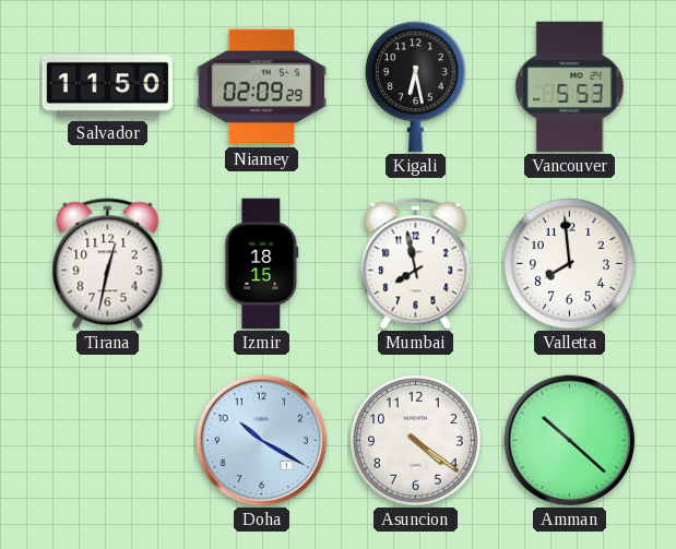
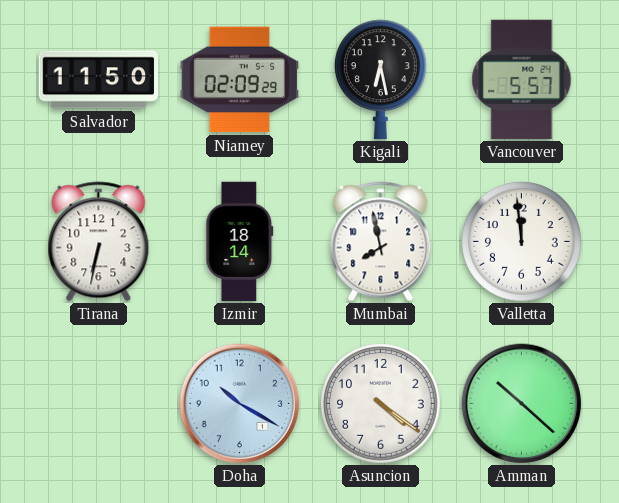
Vancouver: 5:53 -> 5:57 (522, 80)
Tirana: 12:32 -> 6:32 (99, 242)
Izmir: 18:15 -> 18:14 (240, 242)
Valletta: 7:59 -> 11:59 (522, 242)
